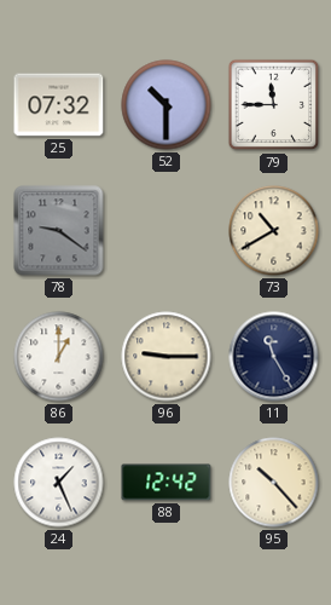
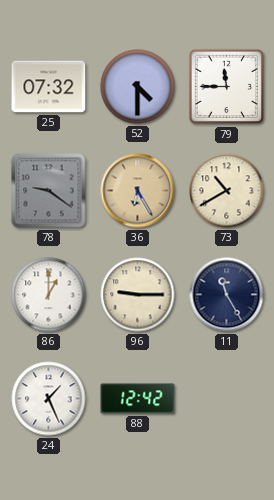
52: 10:30 -> 4:30 (138, 87)
36: none -> 6:25 (138, 191)
95: 10:23 -> none (274, 483)
